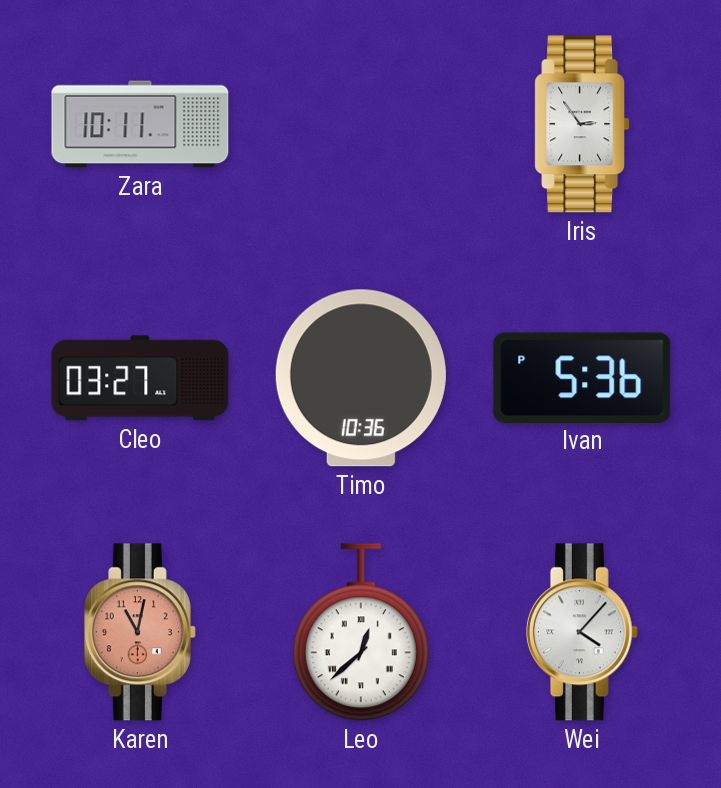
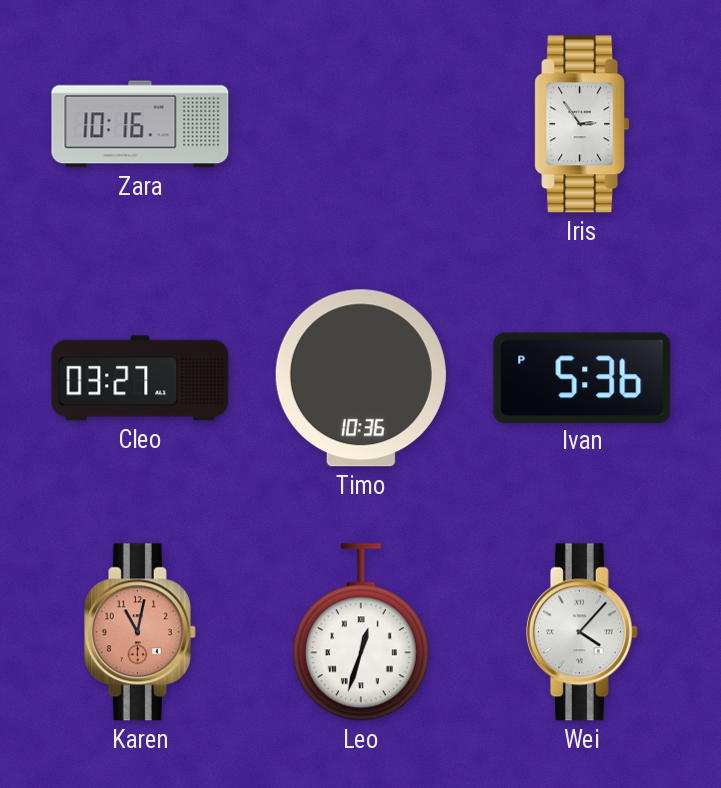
Zara: 10:11 -> 10:16 (140, 124)
Leo: 12:38 -> 12:33 (361, 632)
